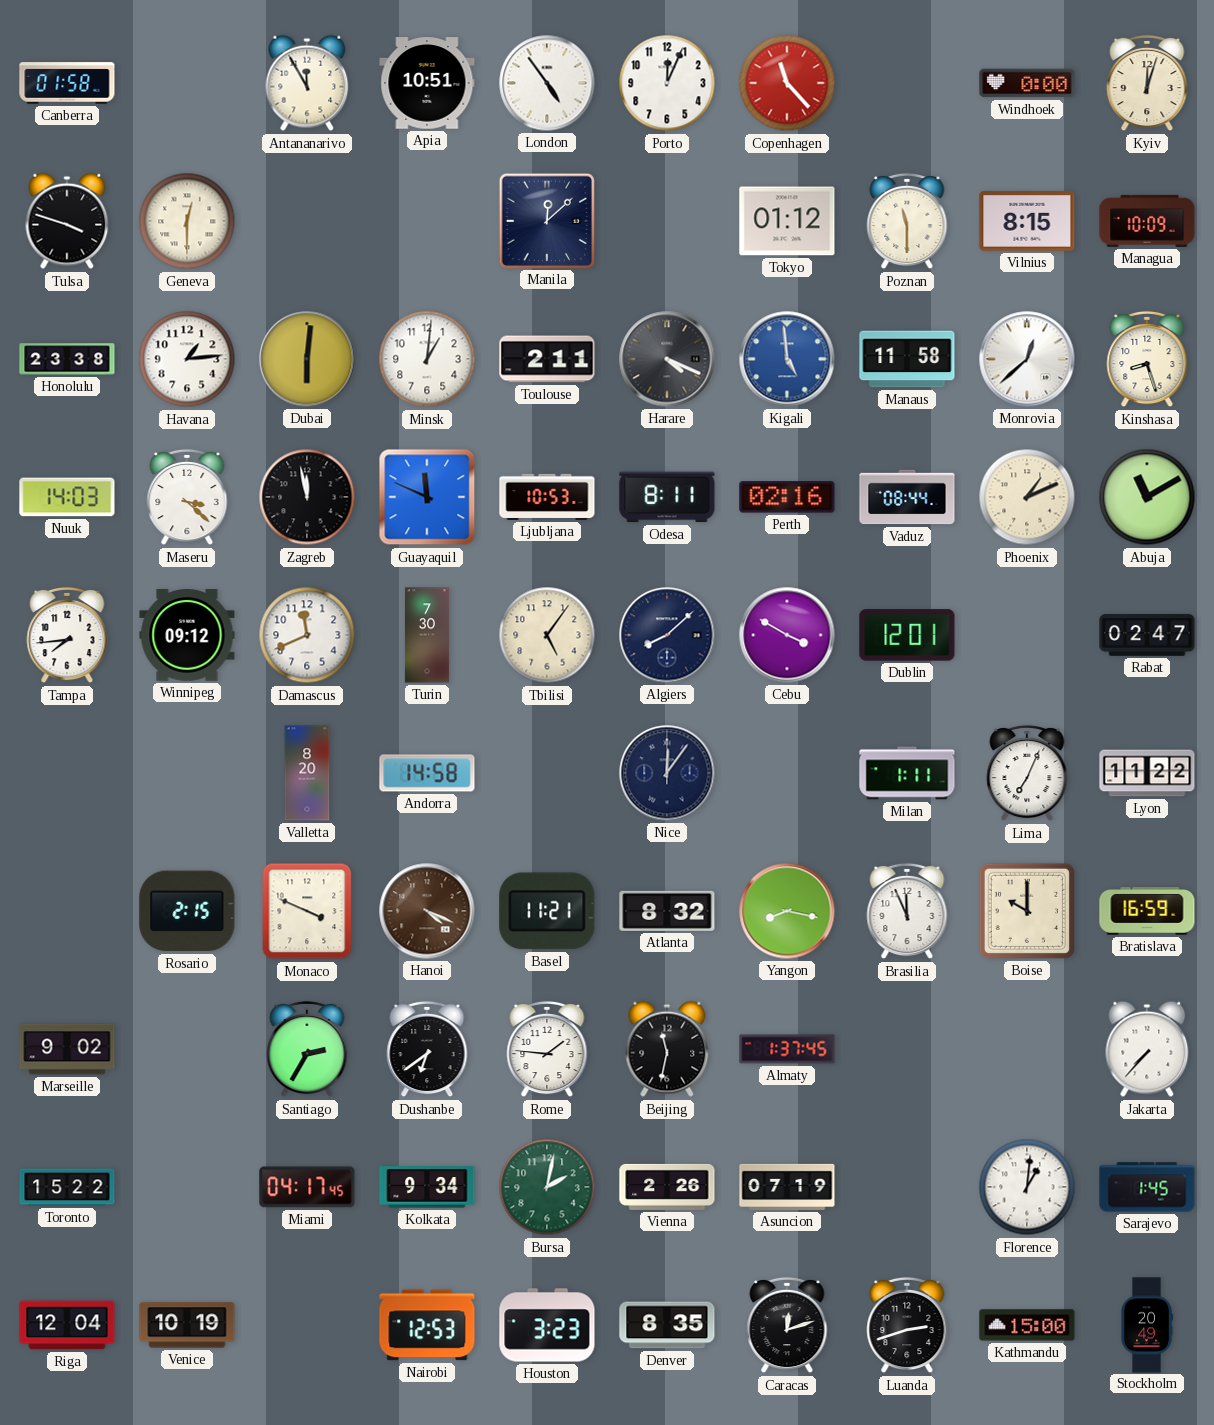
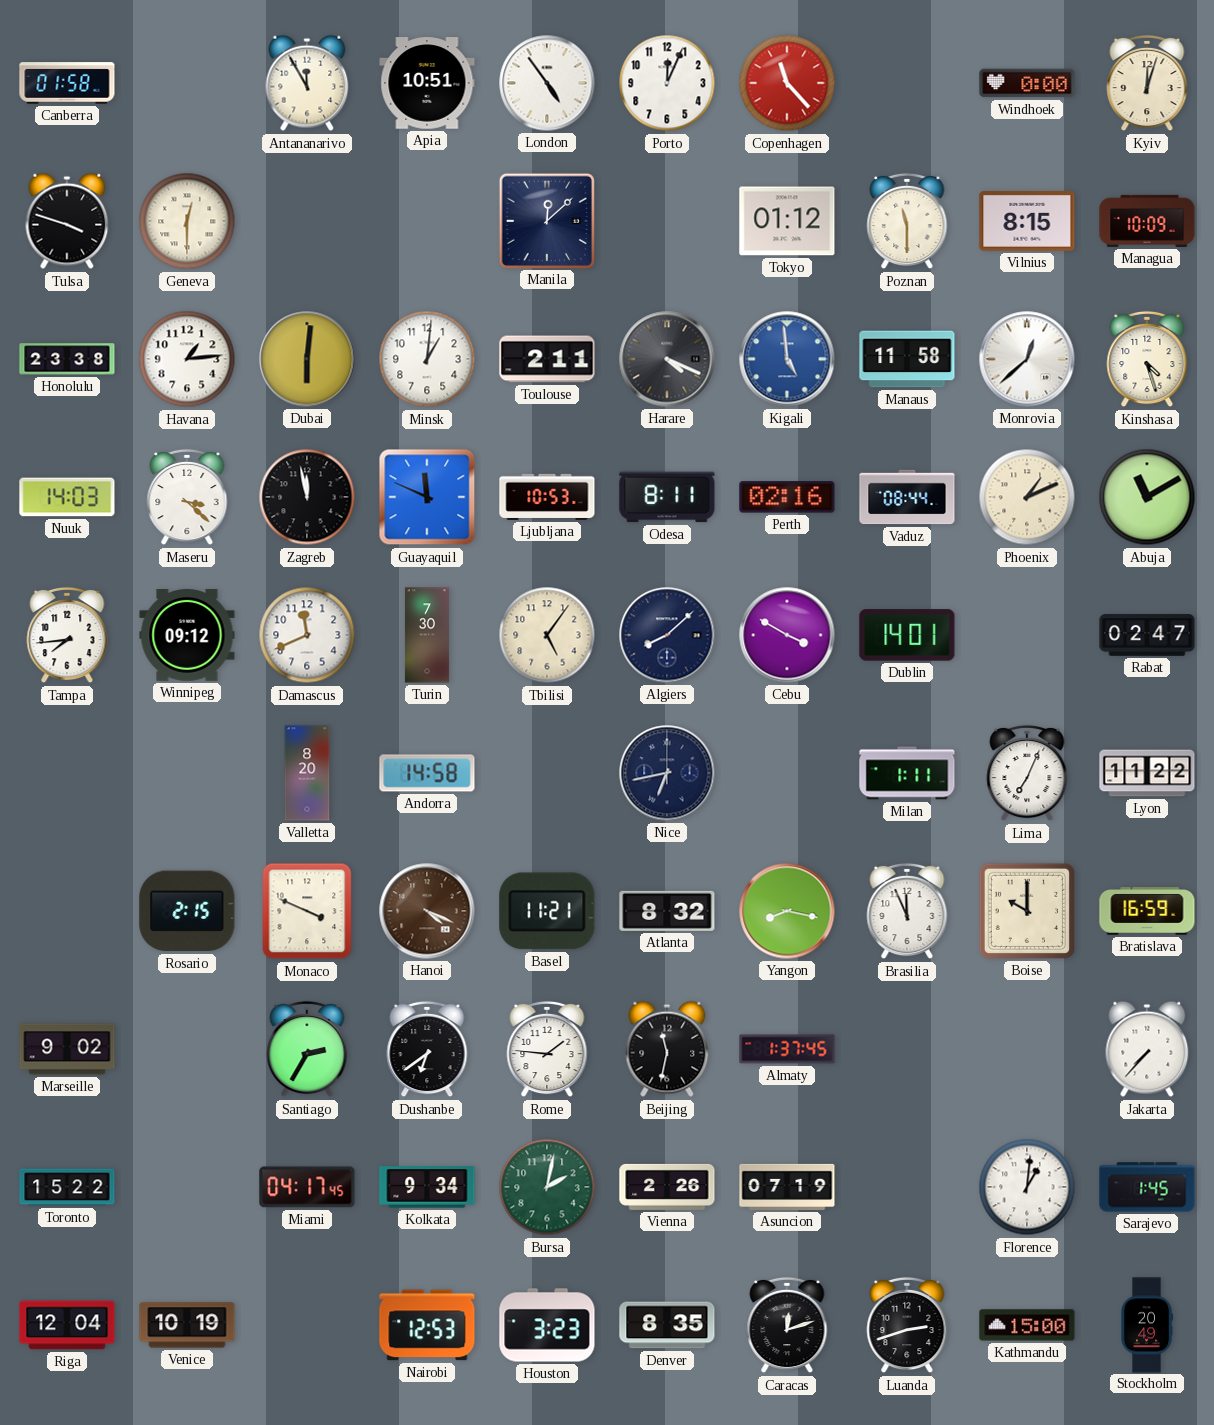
Kinshasa: 8:27 -> 4:27 (1147, 359)
Dublin: 12:01 -> 14:01 (907, 635)
Nice: 12:06 -> 6:43 (667, 773)
